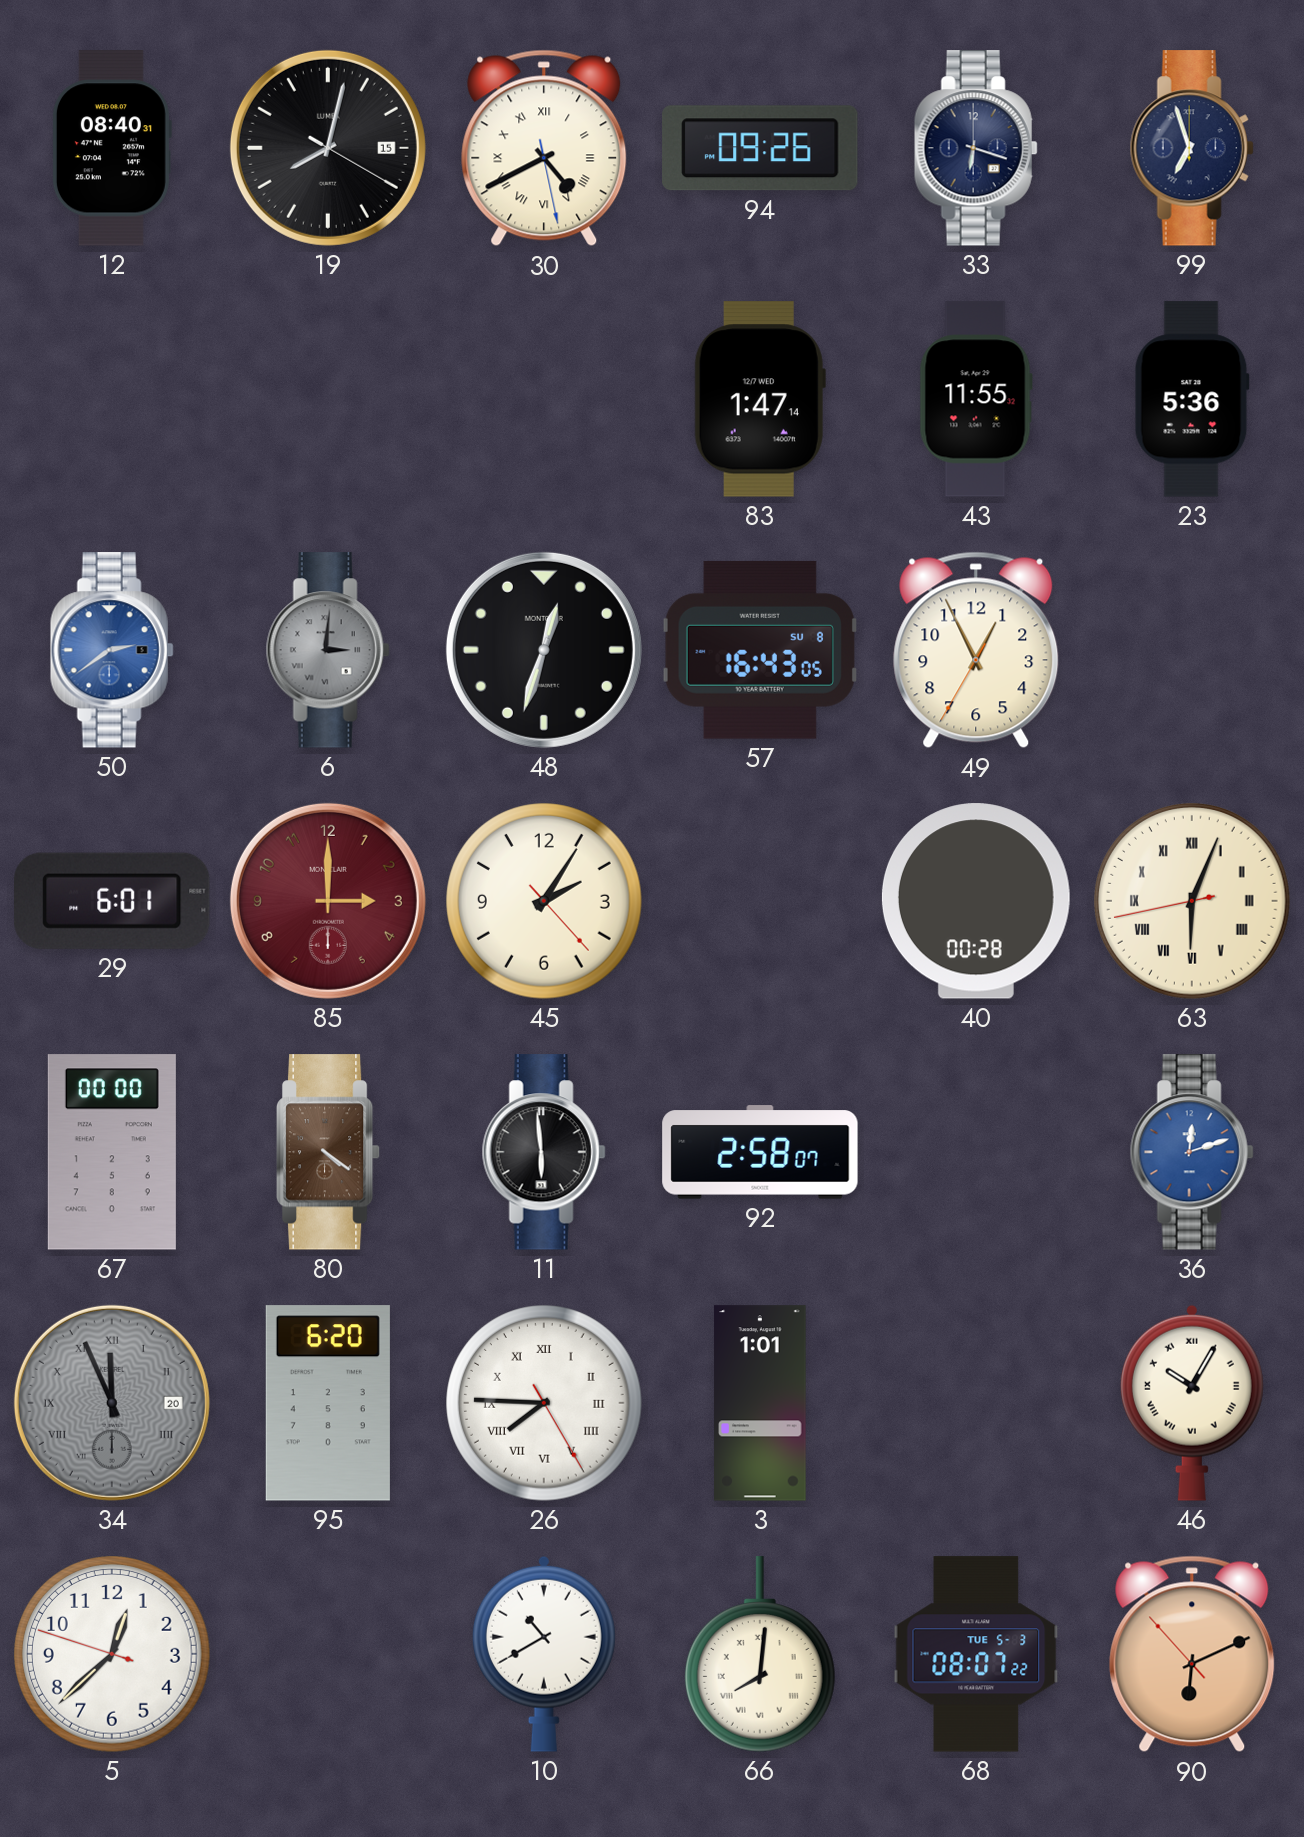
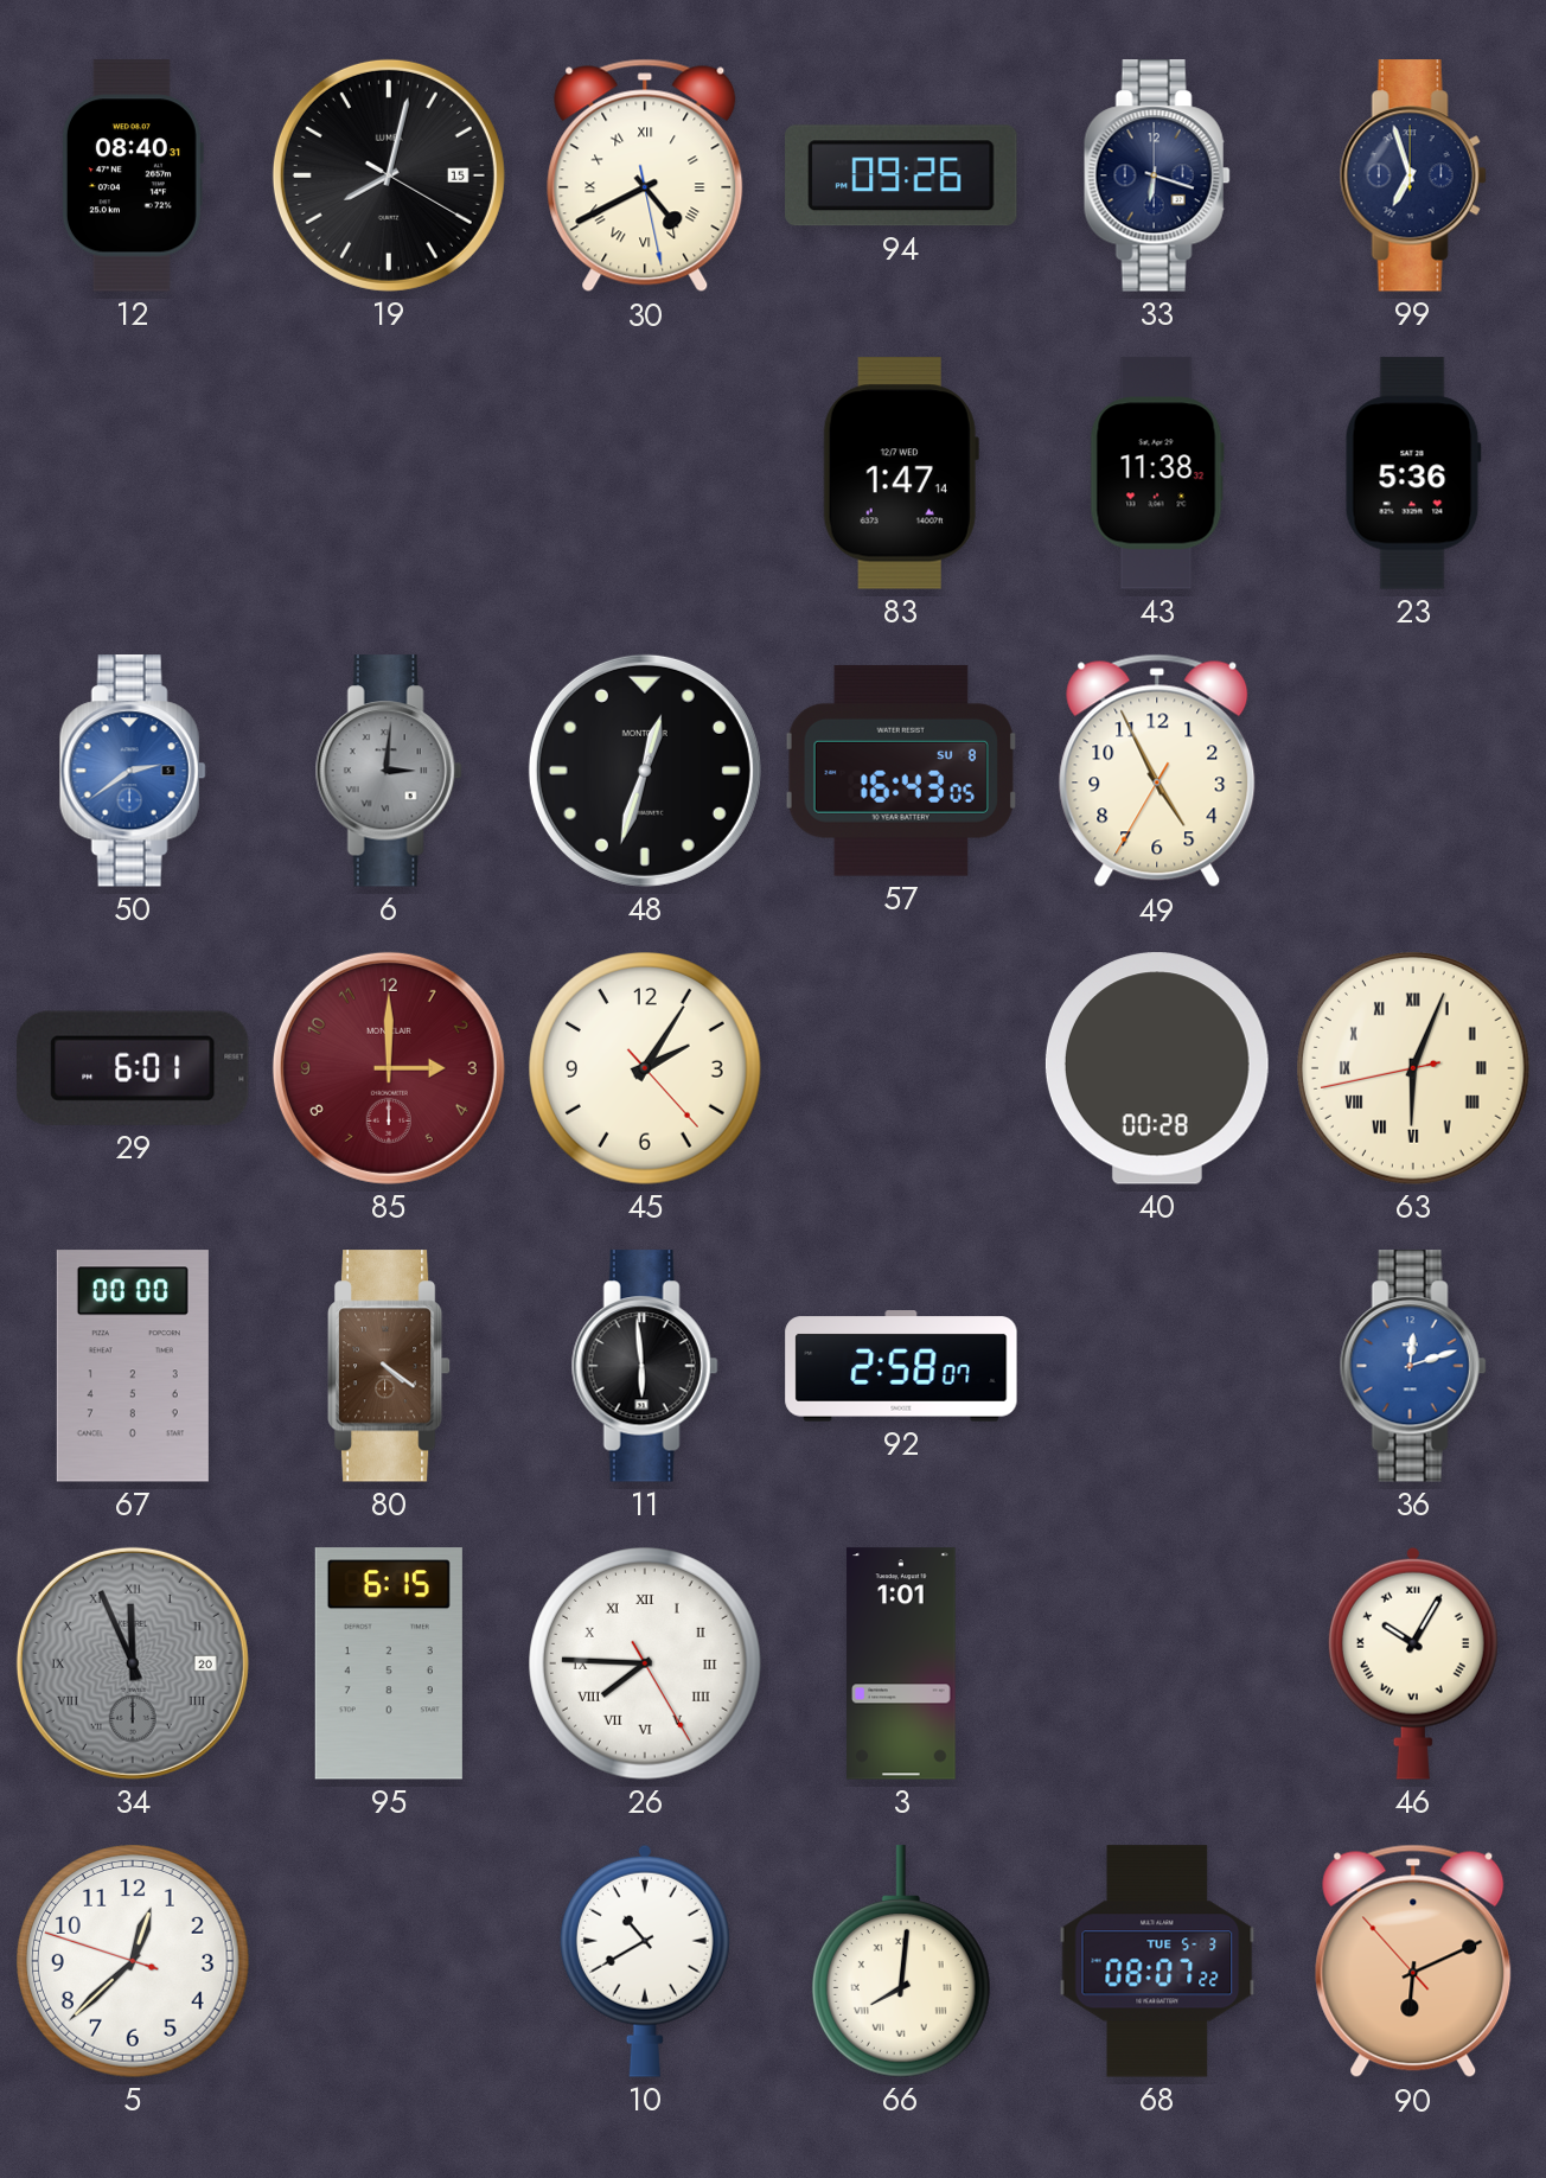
43: 11:55 -> 11:38 (1157, 473)
49: 12:55 -> 4:55 (1157, 771)
95: 6:20 -> 6:15 (389, 1663)
